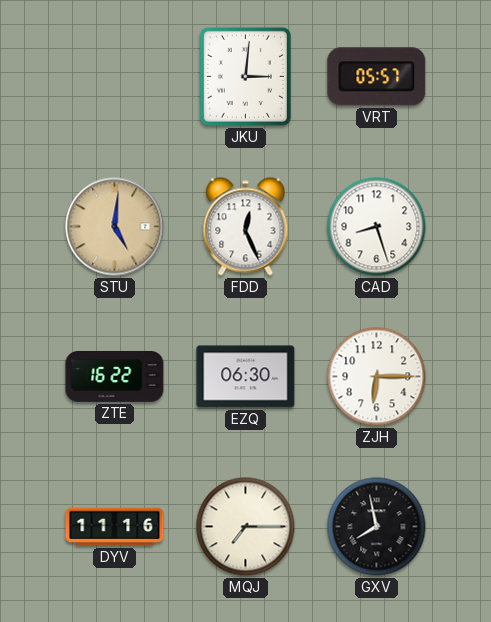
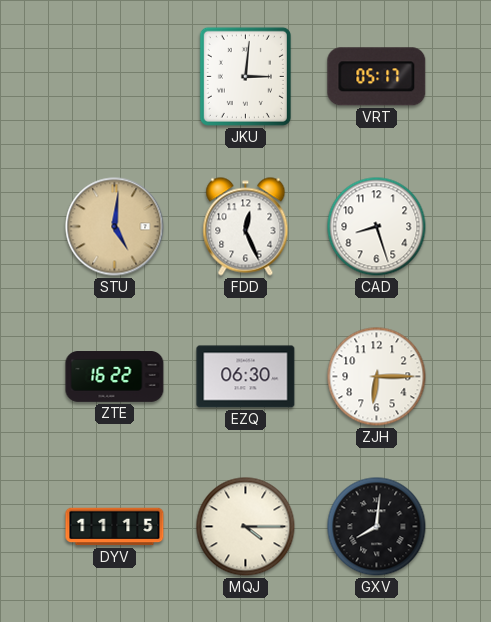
VRT: 05:57 -> 05:17 (377, 77)
DYV: 11:16 -> 11:15 (115, 527)
MQJ: 7:15 -> 4:15 (246, 527)
GXV: 7:58 -> 8:01 (377, 527)
